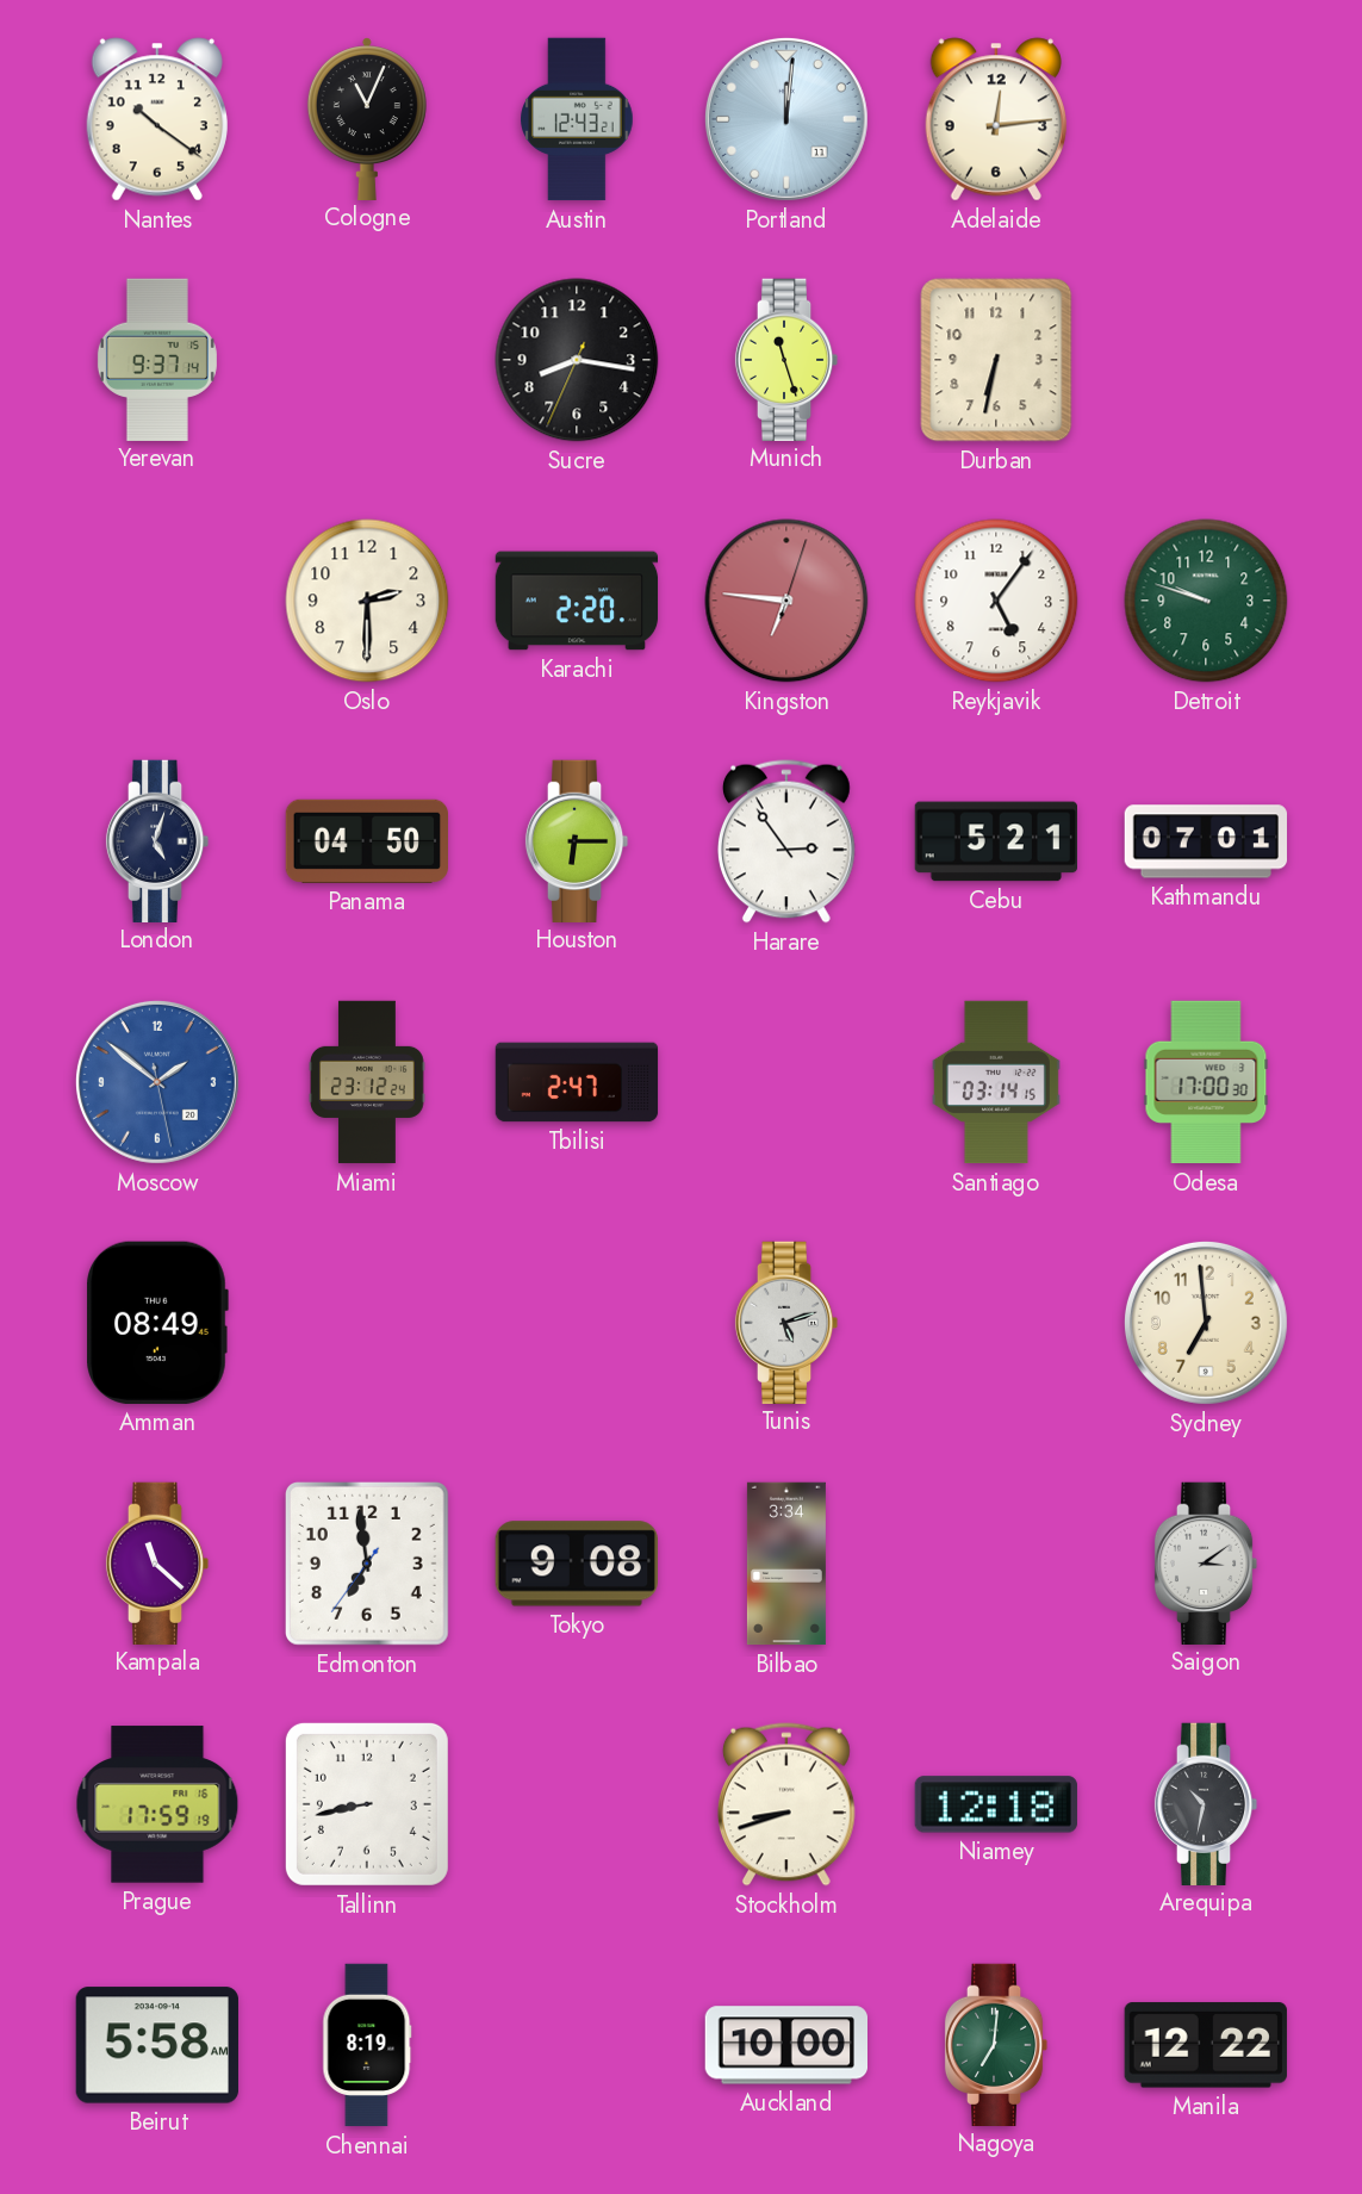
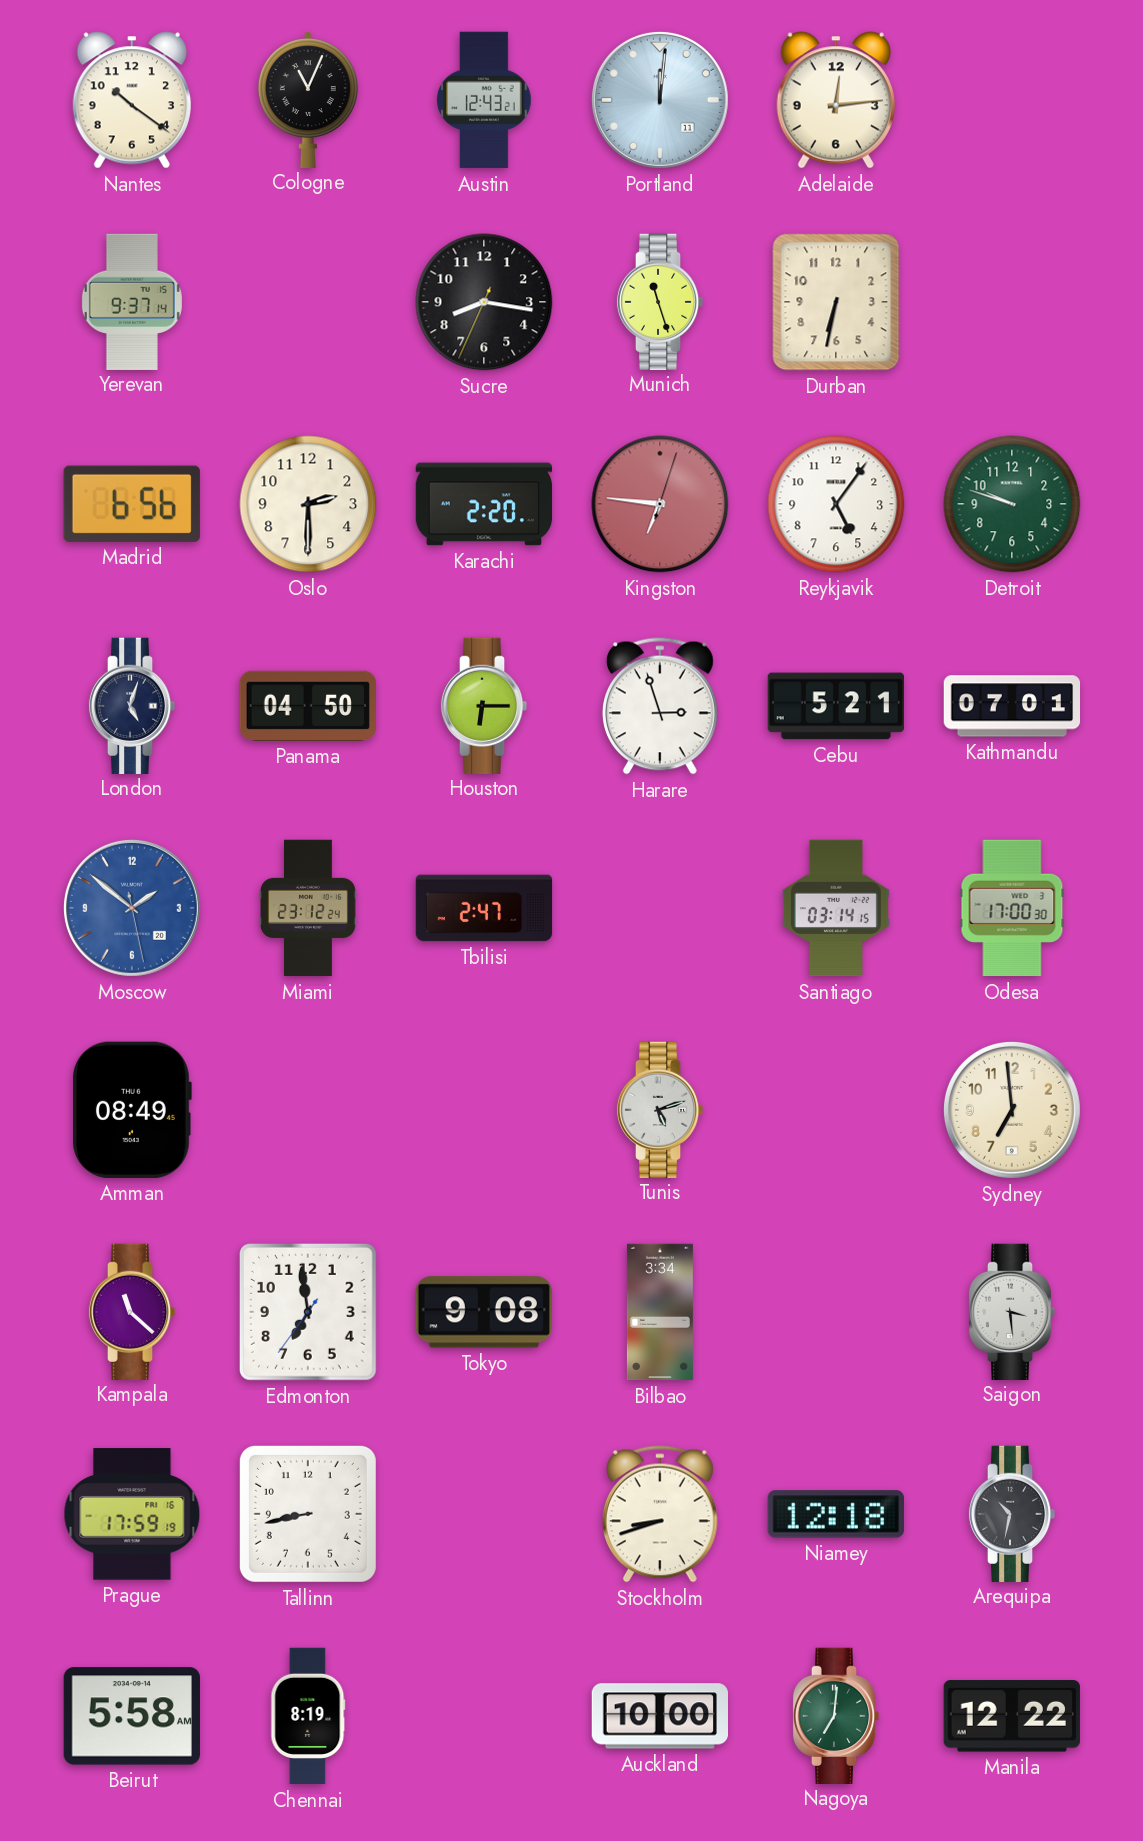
Madrid: none -> 6:56 (132, 504)
Harare: 2:54 -> 2:57 (660, 706)
Saigon: 3:09 -> 3:29 (1012, 1311)
